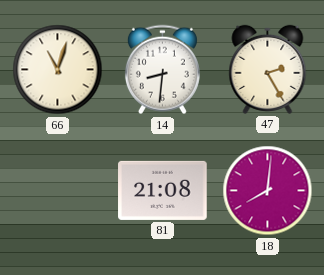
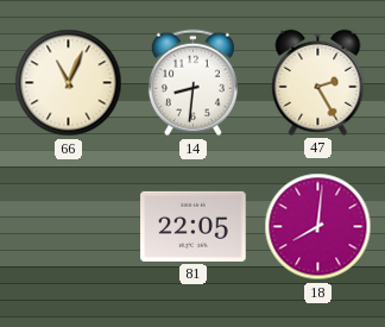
66: 11:03 -> 11:04 (69, 83)
81: 21:08 -> 22:05 (194, 226)
